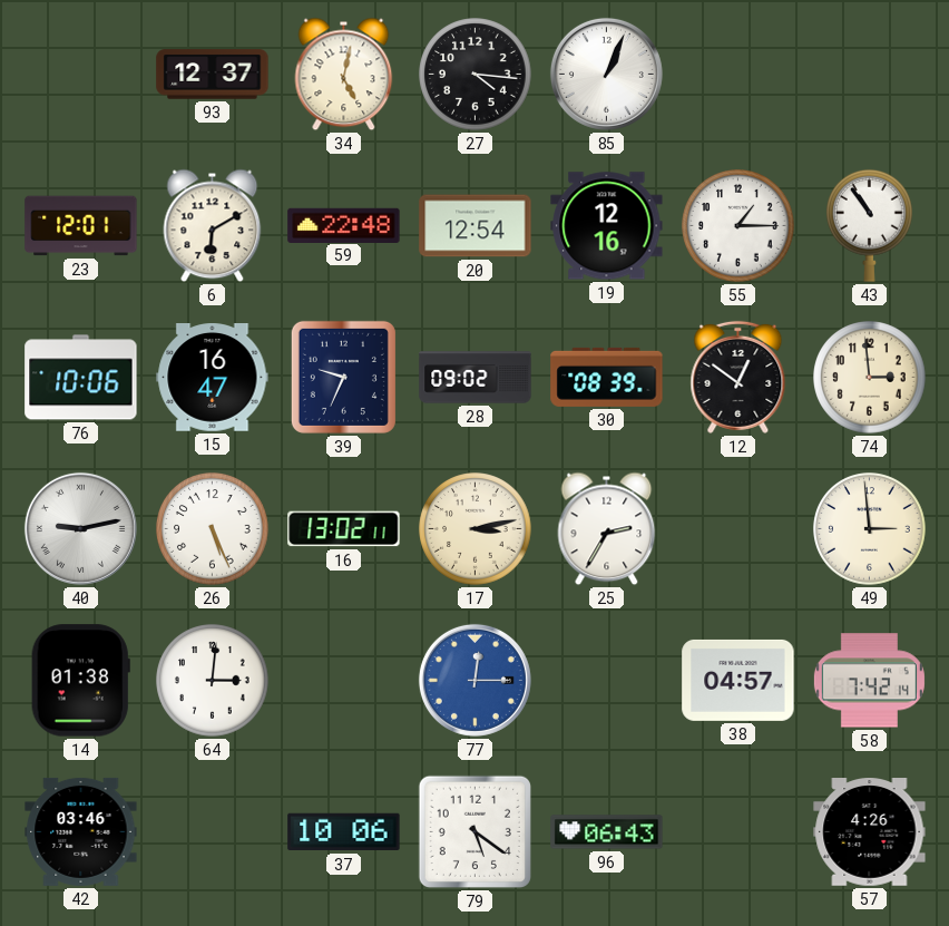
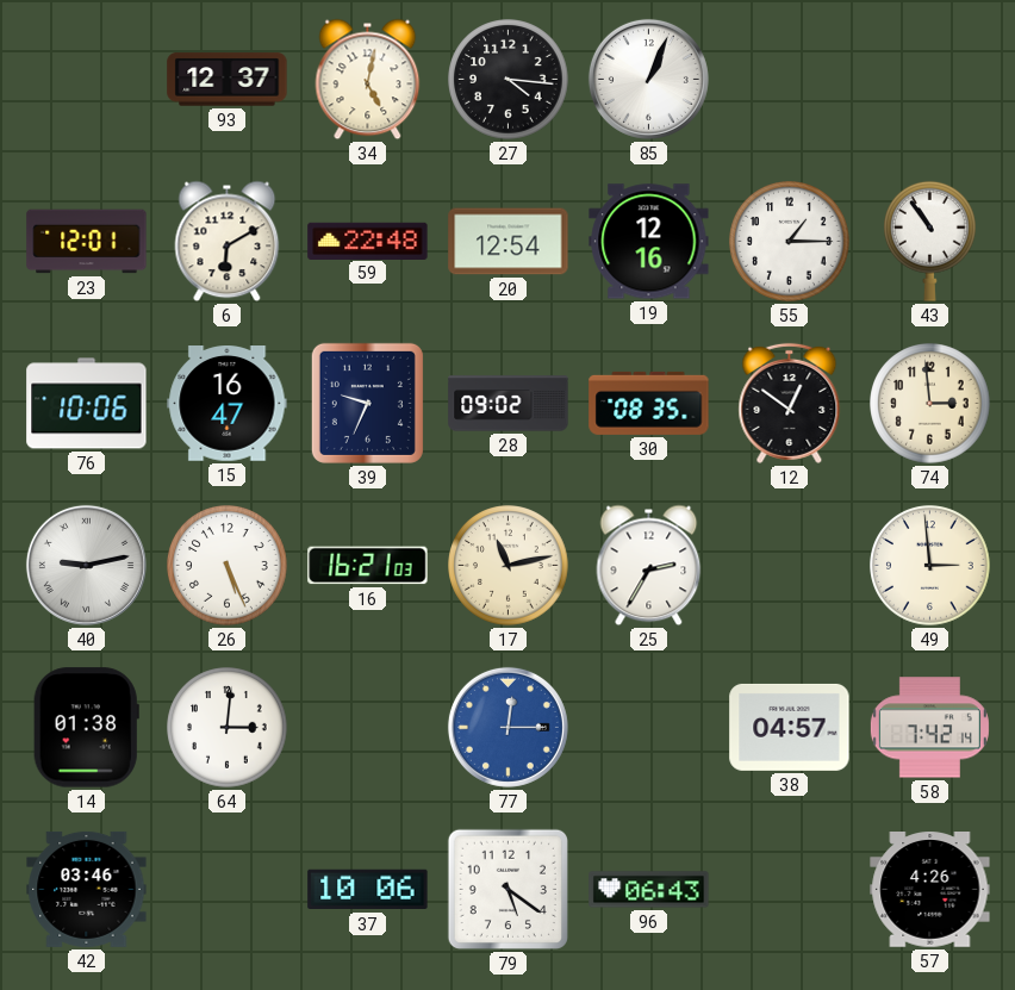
30: 08:39 -> 08:35 (649, 403)
16: 13:02 -> 16:21 (368, 566)
17: 3:13 -> 11:13 (509, 566)
